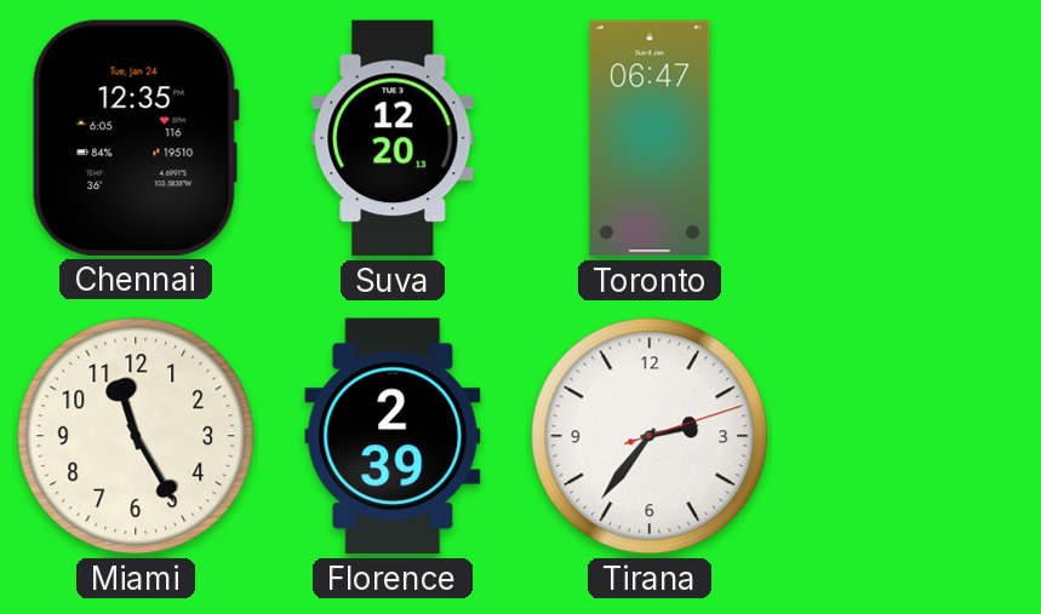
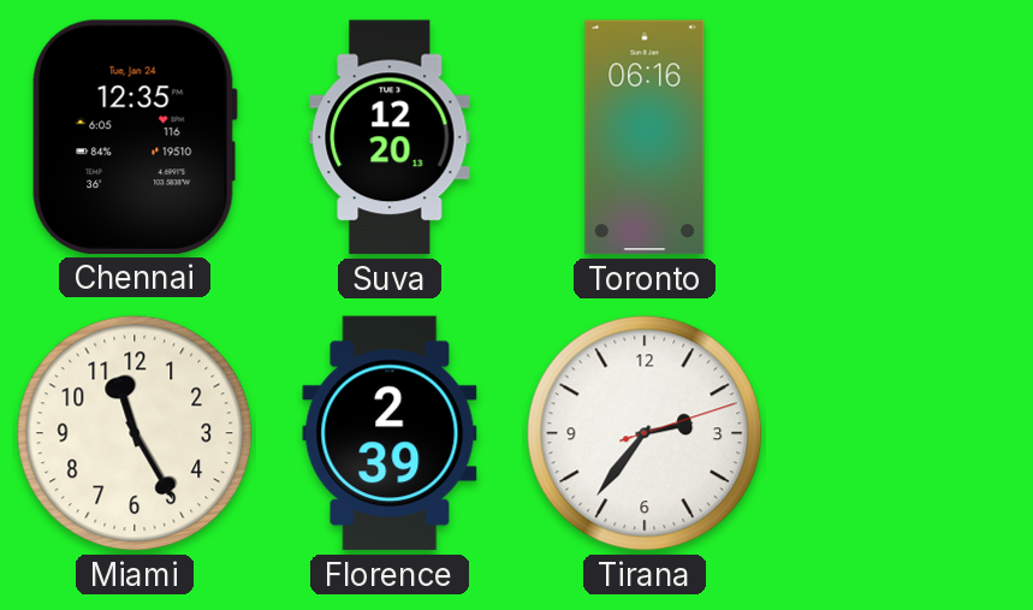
Toronto: 06:47 -> 06:16 (645, 137)
